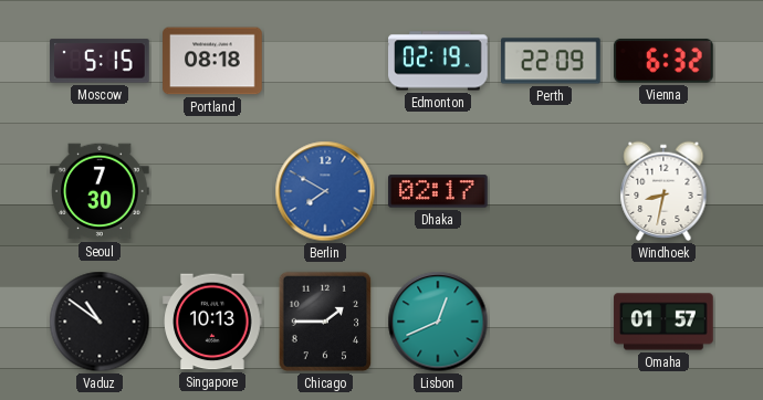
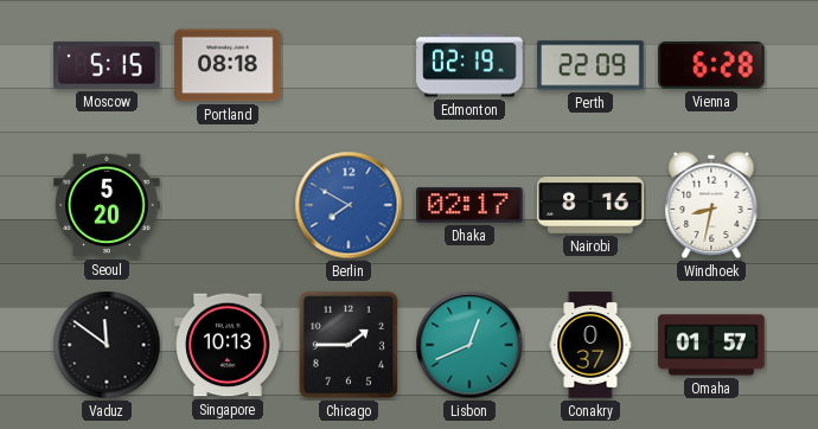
Vienna: 6:32 -> 6:28 (711, 65)
Seoul: 7:30 -> 5:20 (107, 205)
Nairobi: none -> 8:16 (590, 205)
Vaduz: 10:51 -> 11:51 (107, 345)
Conakry: none -> 0:37 (590, 345)
